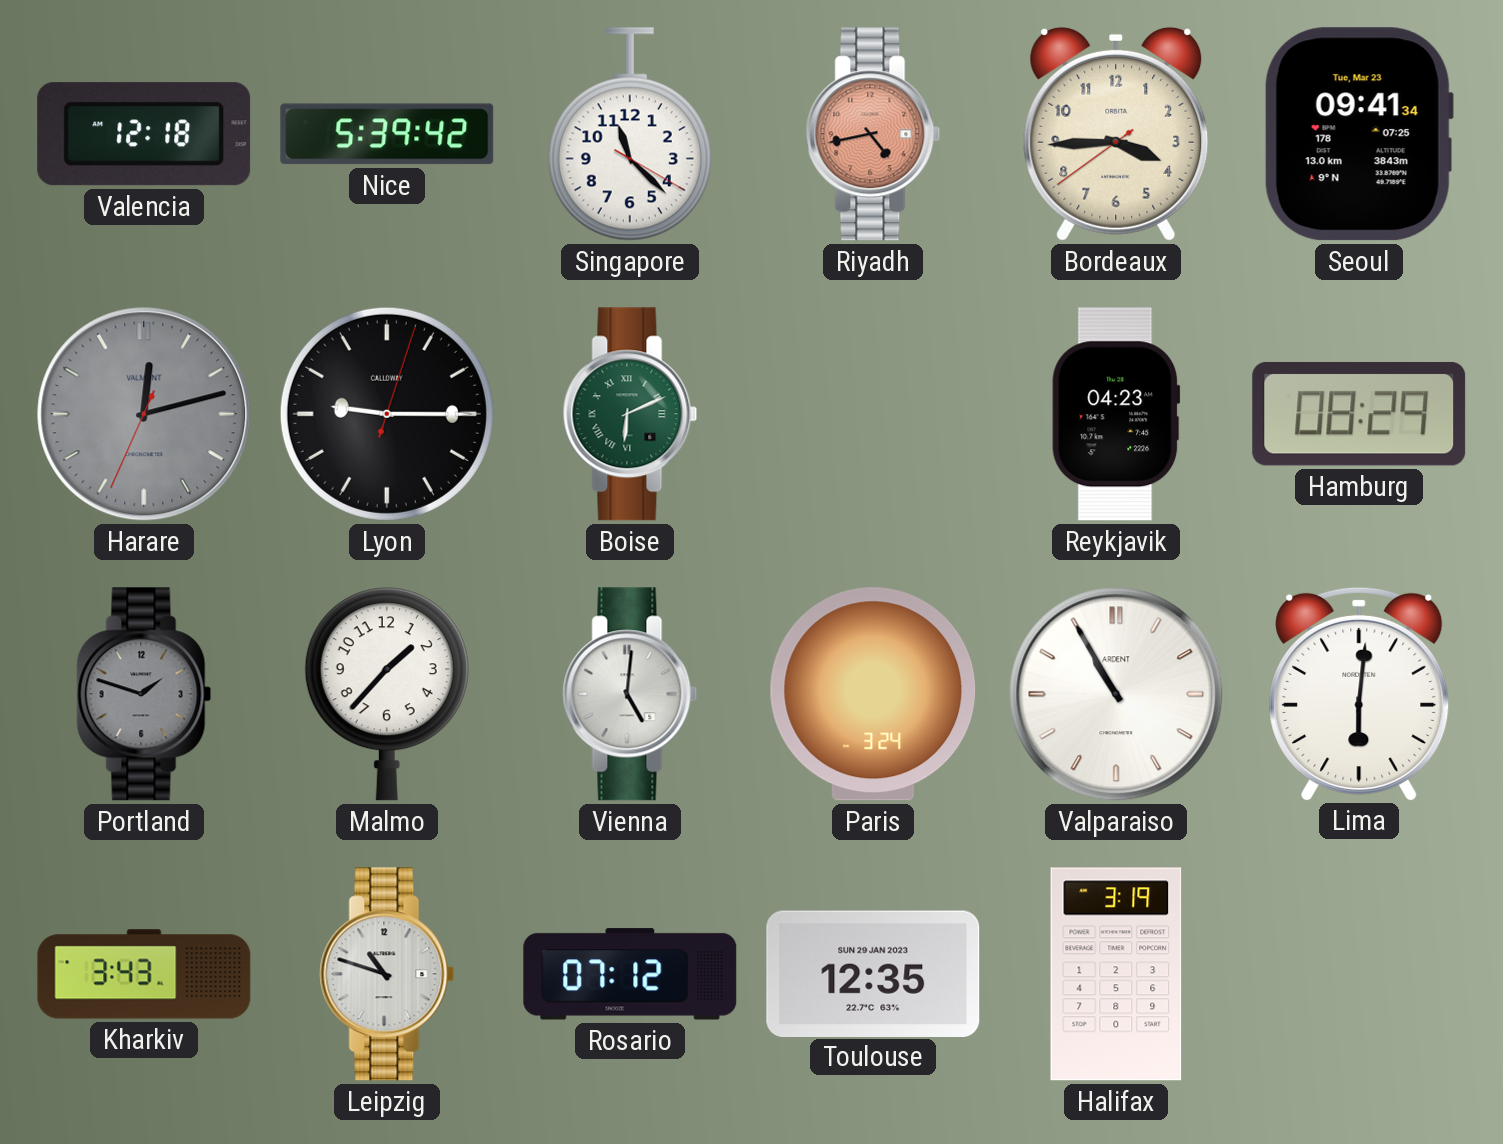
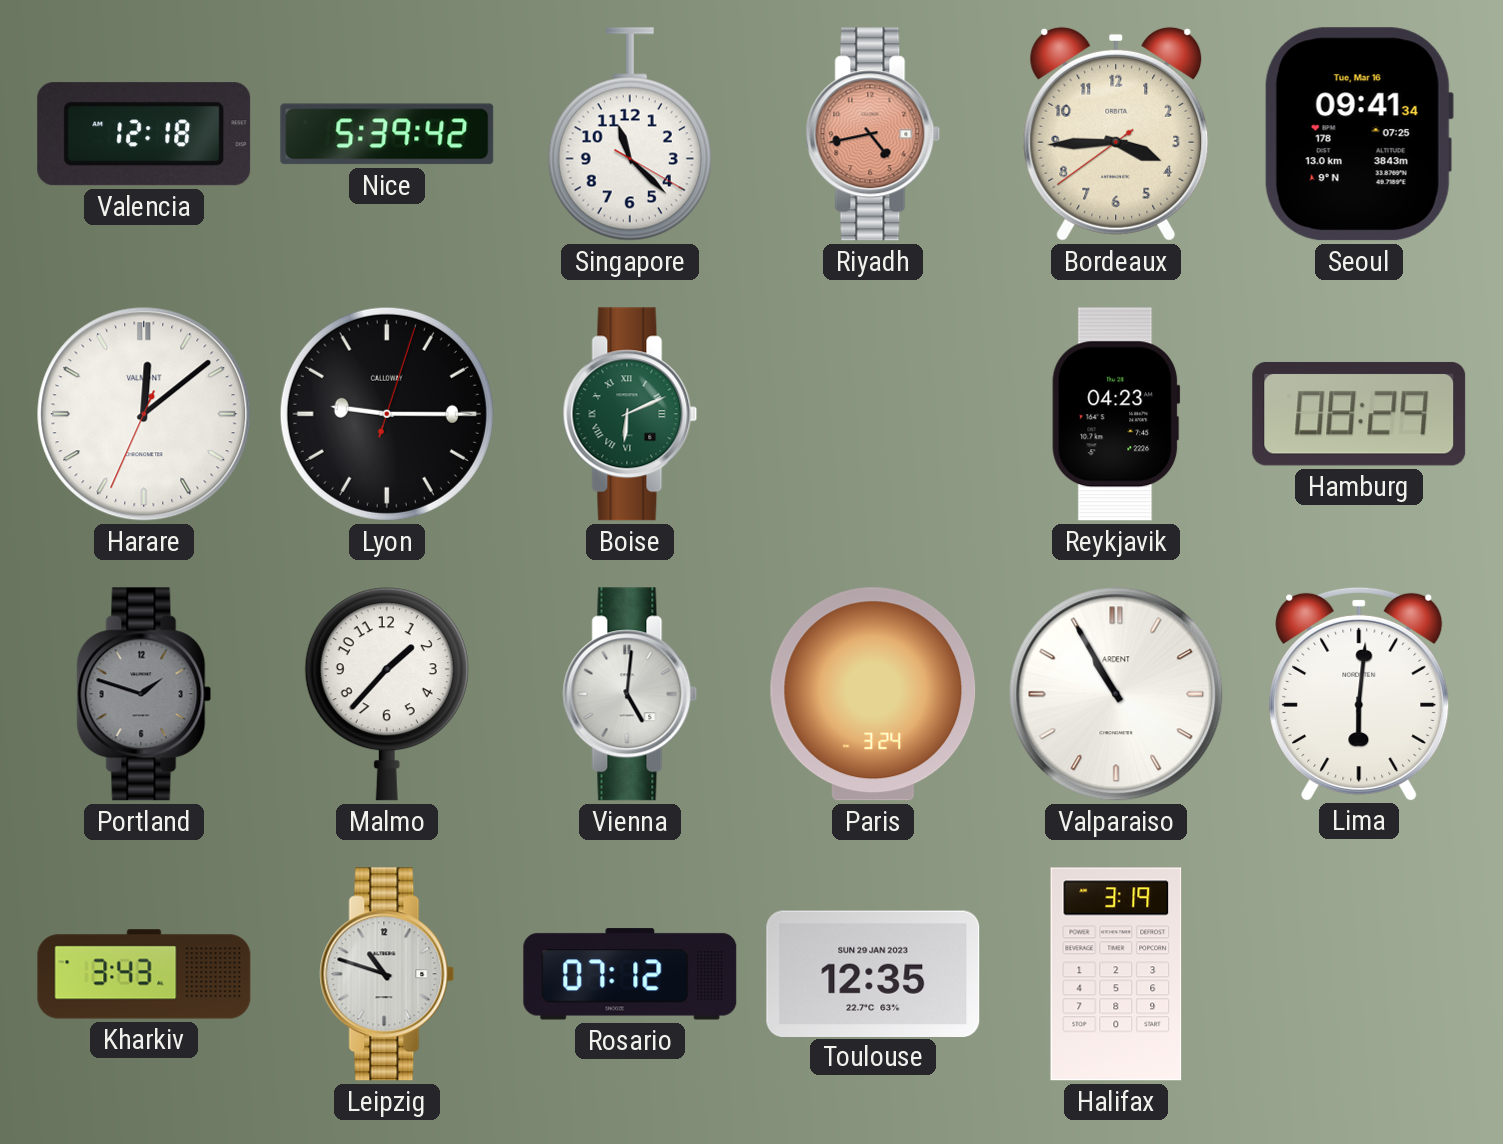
Seoul date: Tue, Mar 23 -> Tue, Mar 16 (1359, 134)
Harare: 12:12 -> 12:08 (144, 414)
Harare dial: grey -> white (144, 414)
